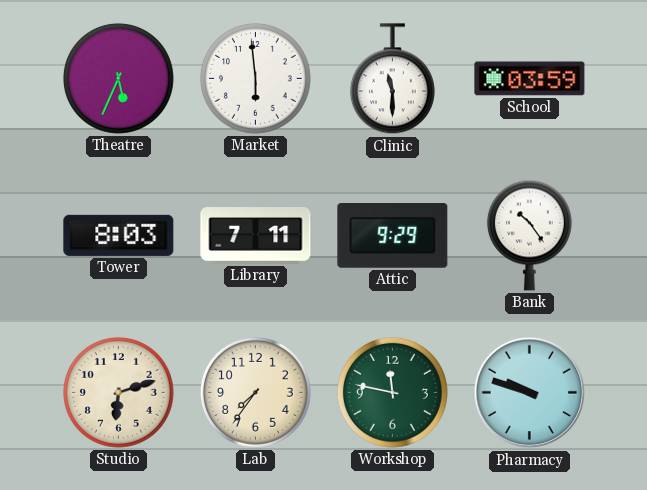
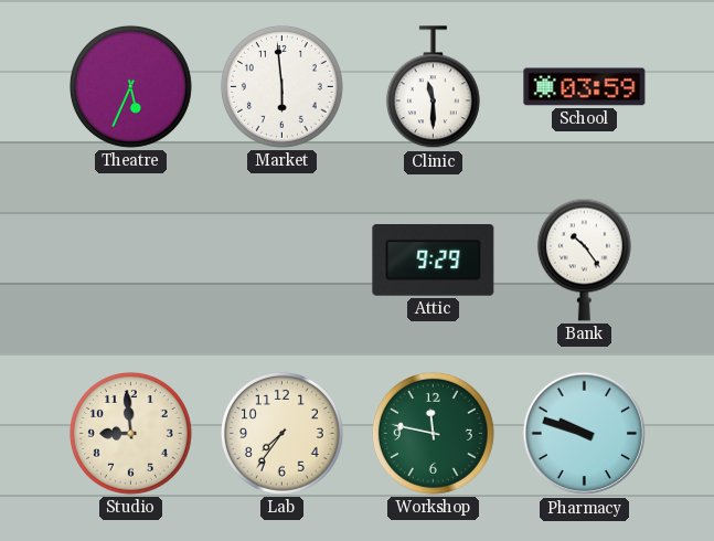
Tower: 8:03 -> none (119, 235)
Library: 7:11 -> none (256, 236)
Studio: 6:12 -> 8:59 (130, 433)
